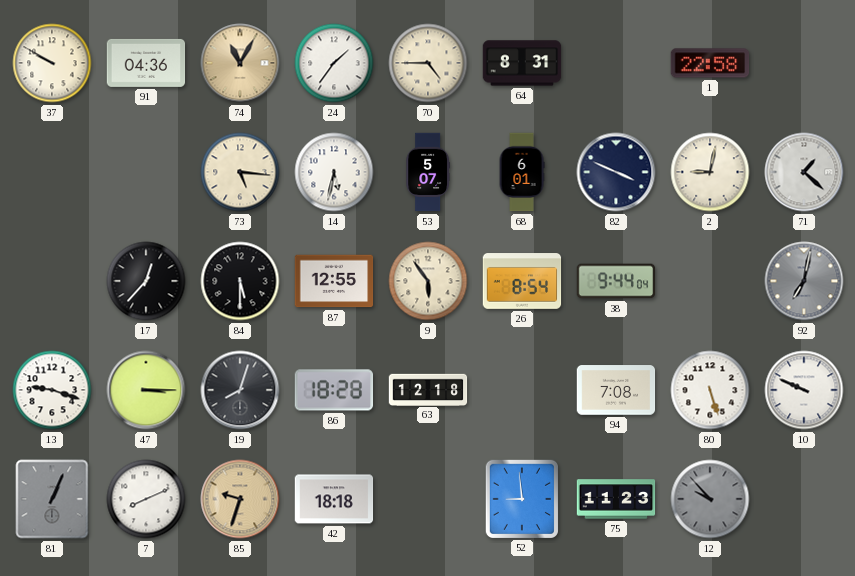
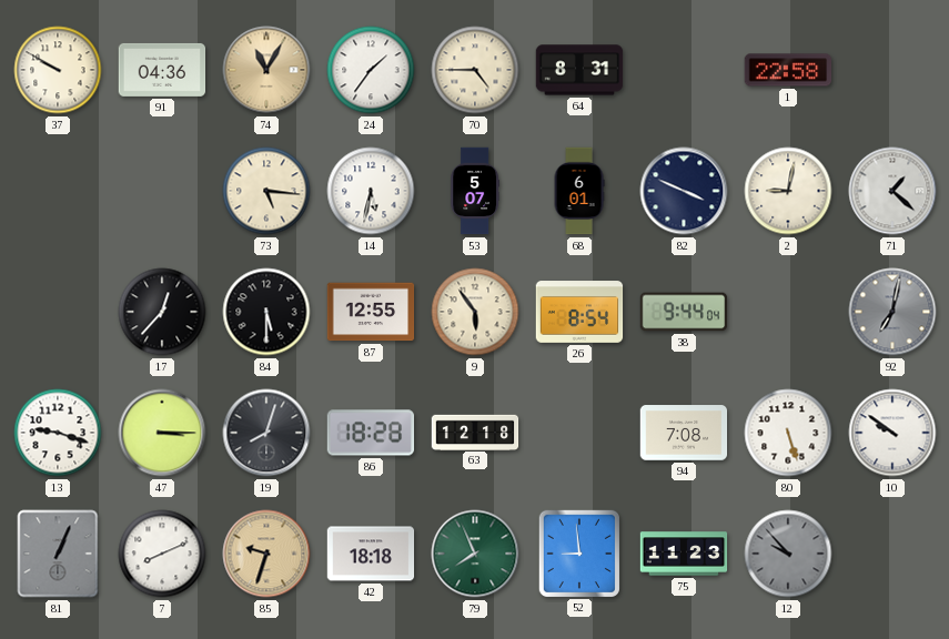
10: 9:49 -> 9:51 (892, 433)
79: none -> 7:56 (475, 554)
